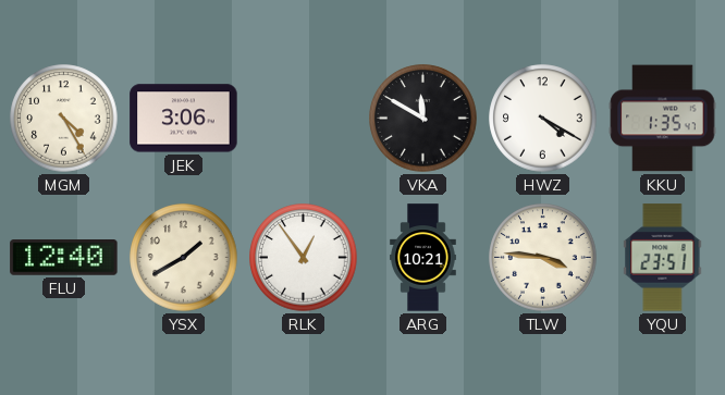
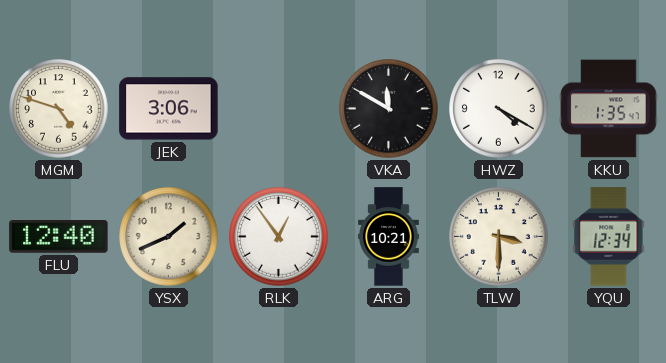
MGM: 4:25 -> 4:48 (59, 109)
YSX: 1:40 -> 1:41 (169, 237)
TLW: 3:46 -> 3:30 (499, 237)
YQU: 23:51 -> 12:34 (609, 237)
